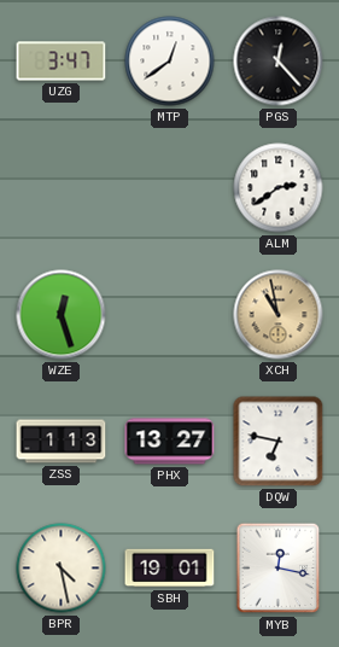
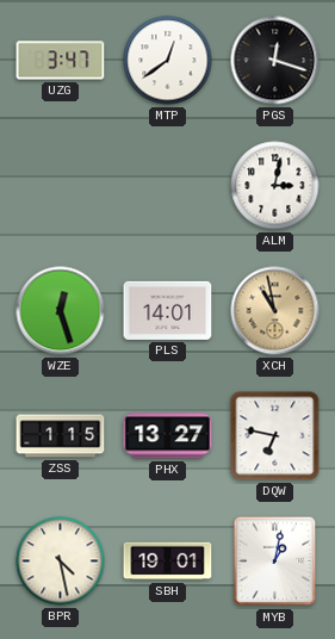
PGS: 12:23 -> 12:18 (275, 61)
ALM: 2:39 -> 3:02 (275, 186)
PLS: none -> 14:01 (168, 310)
ZSS: 1:13 -> 1:15 (61, 436)
MYB: 12:17 -> 1:02 (275, 562)
